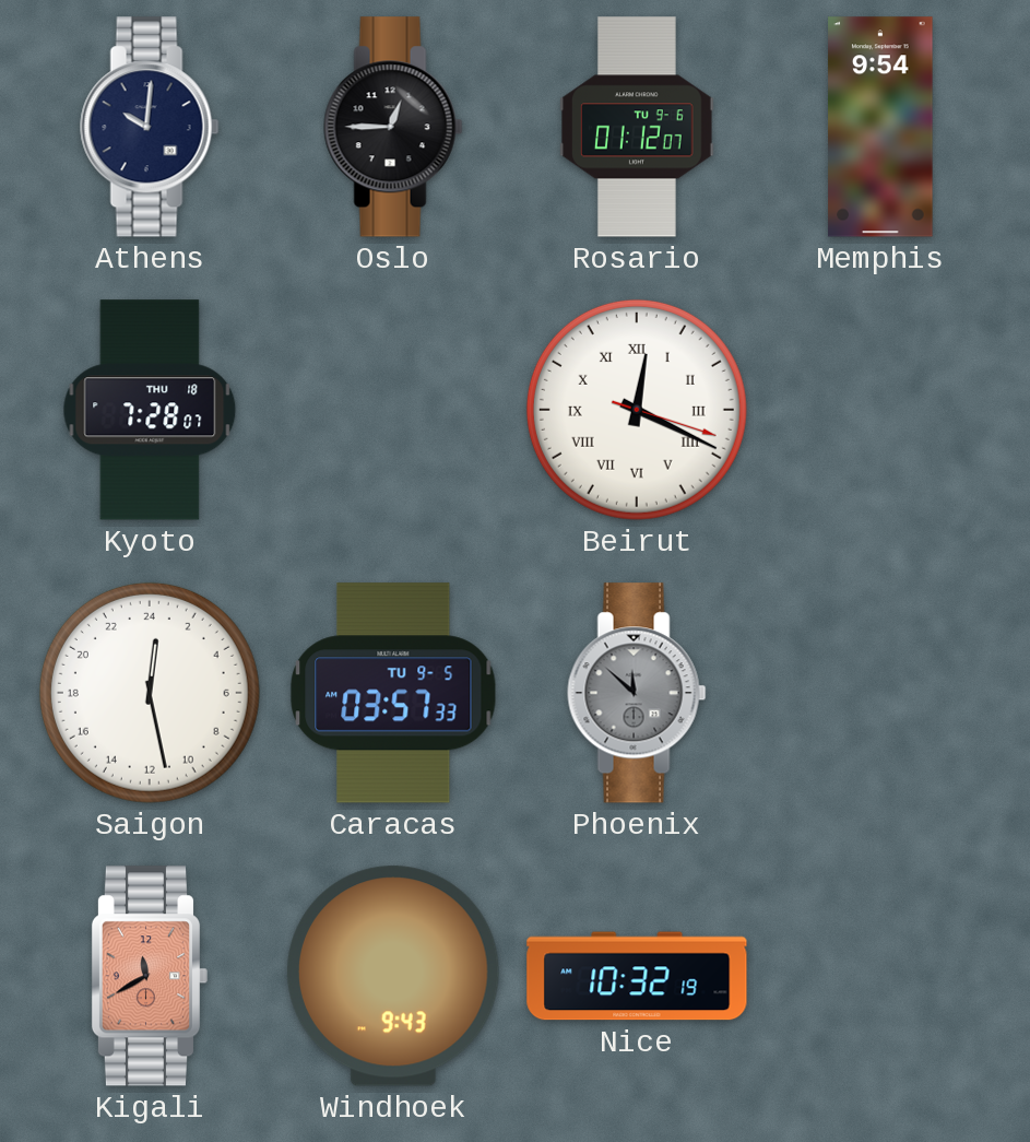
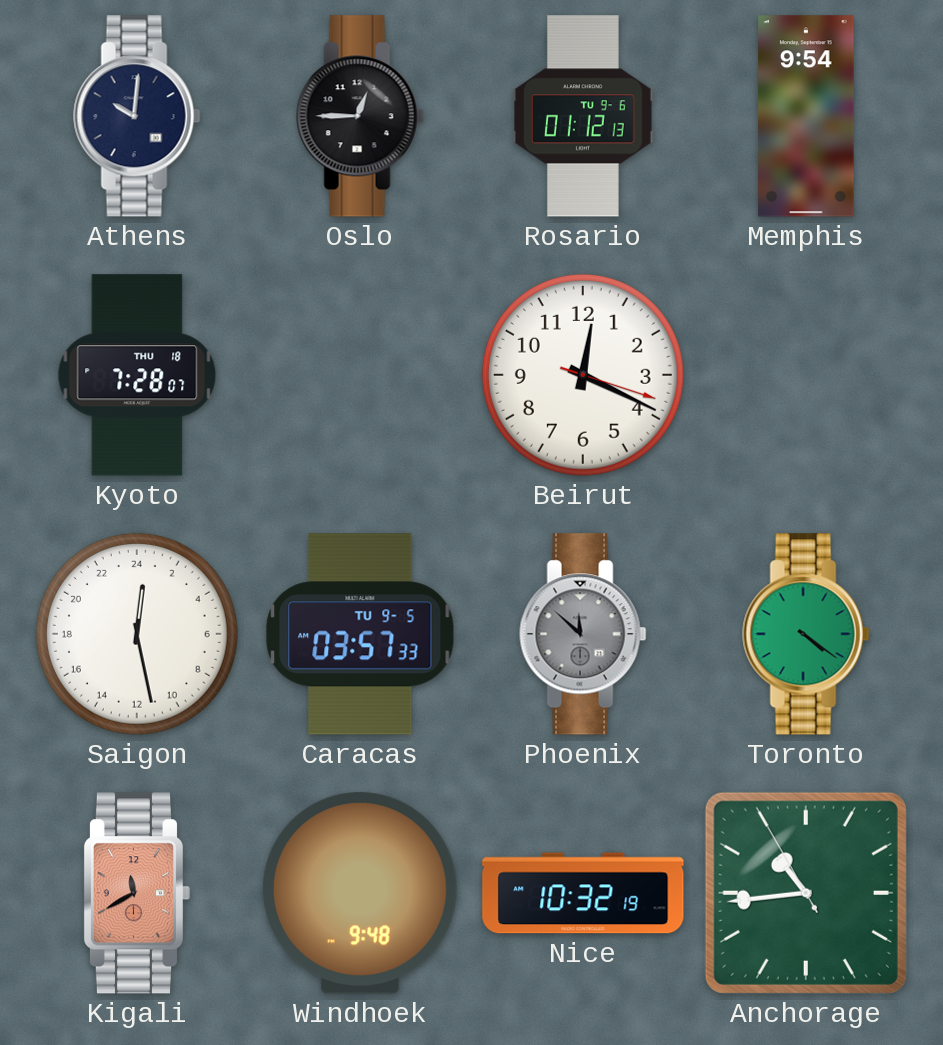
Rosario: 01:12:07 -> 01:12:13 (583, 116)
Beirut numerals: Roman -> Arabic (583, 375)
Toronto: none -> 4:21 (806, 634)
Windhoek: 9:43 -> 9:48 (360, 893)
Anchorage: none -> 10:43 (806, 893)
